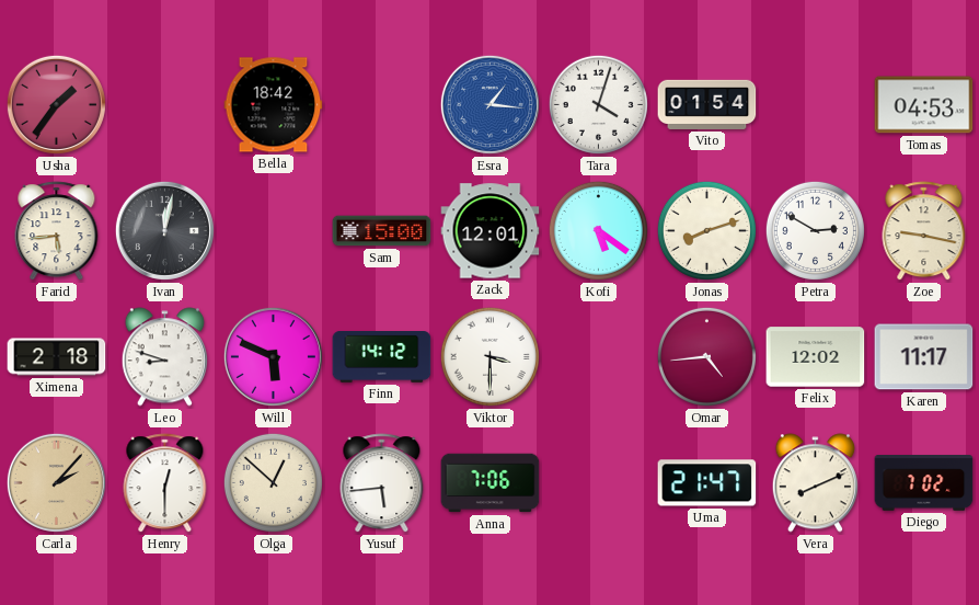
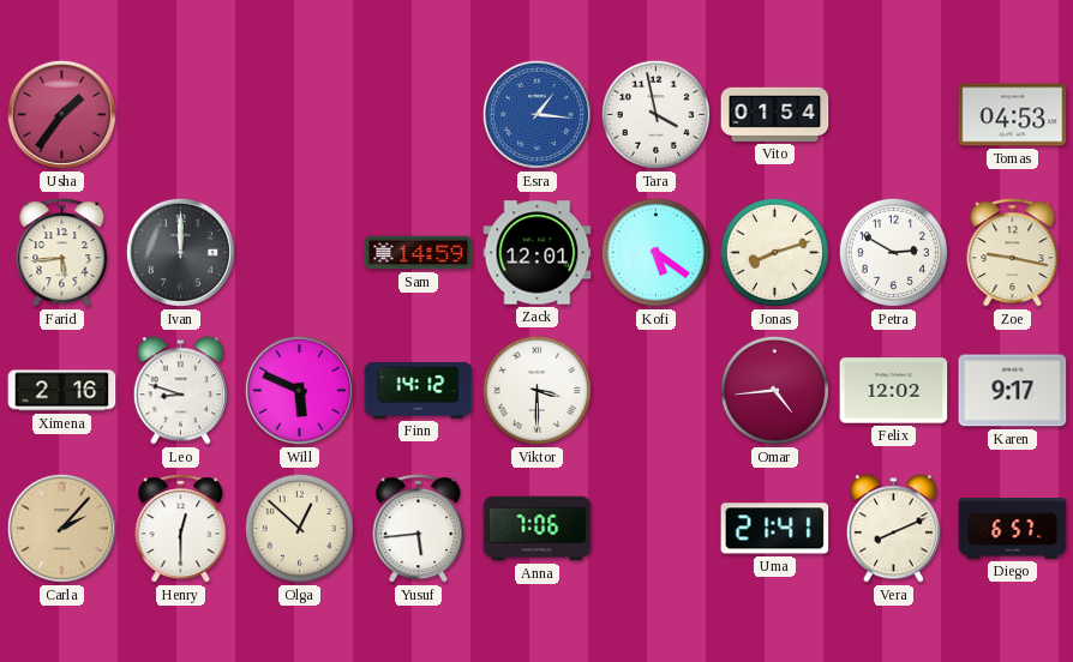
Bella: 18:42 -> none (274, 105)
Tara: 4:03 -> 3:58 (655, 114)
Ivan: 12:02 -> 12:00 (180, 252)
Sam: 15:00 -> 14:59 (419, 253)
Ximena: 2:18 -> 2:16 (62, 391)
Karen: 11:17 -> 9:17 (1013, 391)
Uma: 21:47 -> 21:41 (775, 529)
Diego: 7:02 -> 6:57 (1013, 529)
